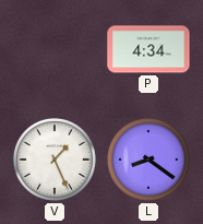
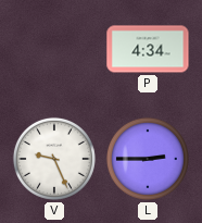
V: 1:26 -> 9:26 (54, 159)
L: 8:21 -> 2:45 (148, 159)
